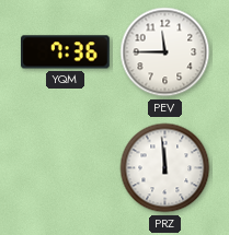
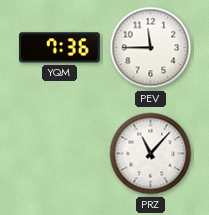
PRZ: 11:59 -> 11:07 (151, 154)
